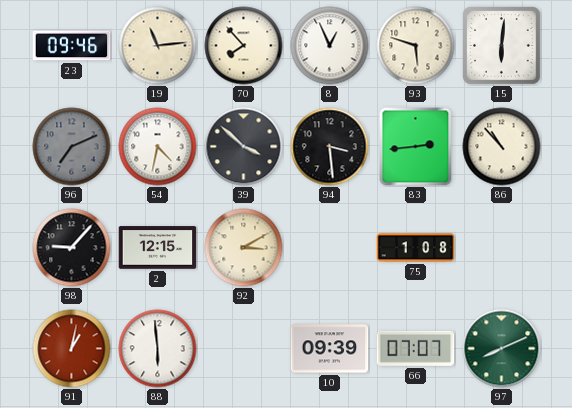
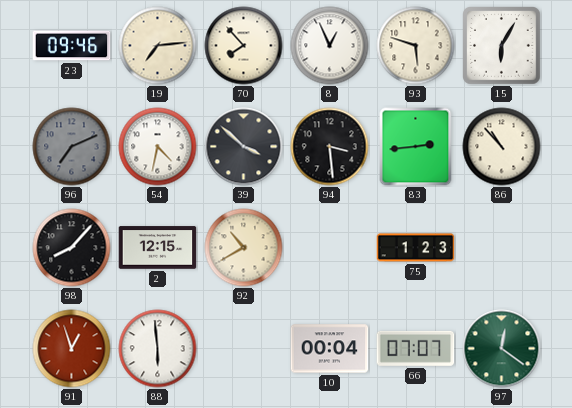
19: 11:14 -> 7:14 (158, 46)
15: 6:01 -> 6:05 (502, 46)
98: 9:07 -> 8:07 (72, 248)
92: 3:10 -> 10:40 (244, 248)
75: 1:08 -> 1:23 (416, 248)
91: 1:02 -> 12:57 (72, 349)
10: 09:39 -> 00:04 (330, 349)
97: 8:11 -> 12:21 (502, 349)
